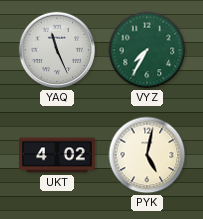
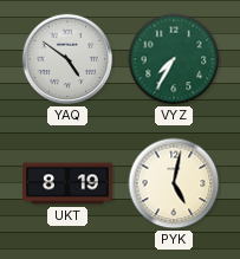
YAQ: 11:26 -> 4:51 (67, 59)
UKT: 4:02 -> 8:19 (69, 183)
